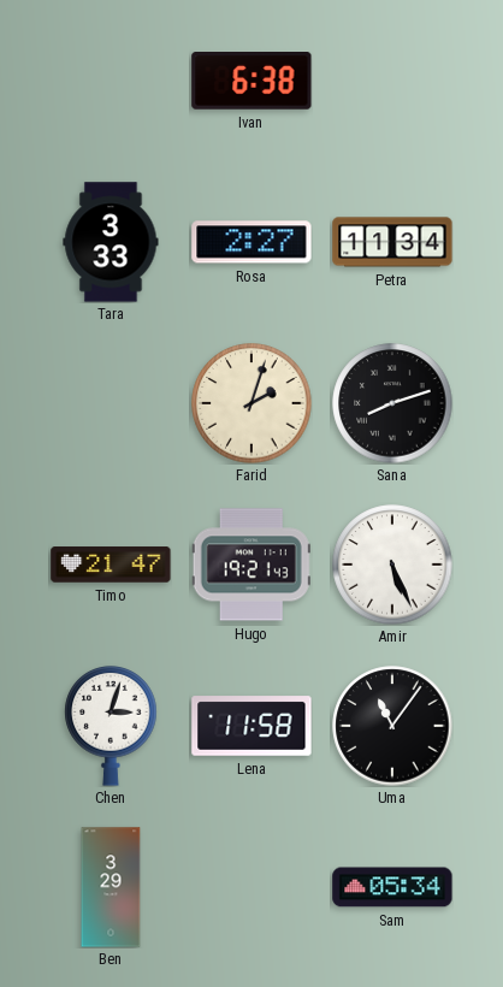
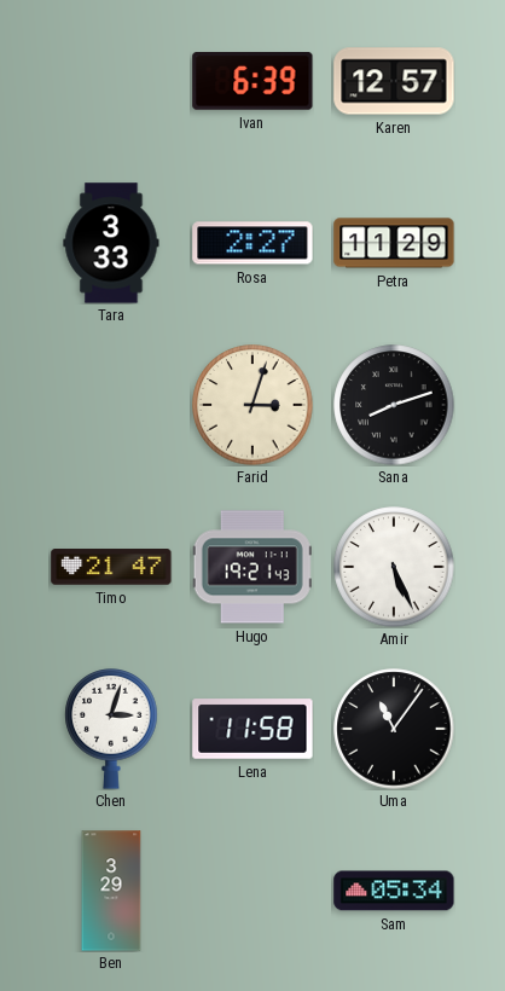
Ivan: 6:38 -> 6:39 (252, 82)
Karen: none -> 12:57 (394, 81)
Petra: 11:34 -> 11:29 (394, 243)
Farid: 2:03 -> 3:03 (252, 405)
